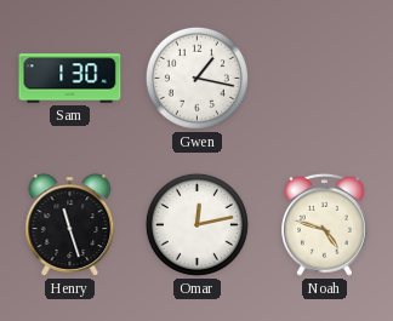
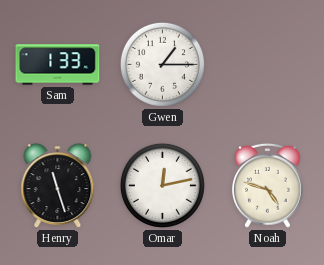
Sam: 1:30 -> 1:33 (58, 65)
Gwen: 1:17 -> 1:15 (162, 64)
